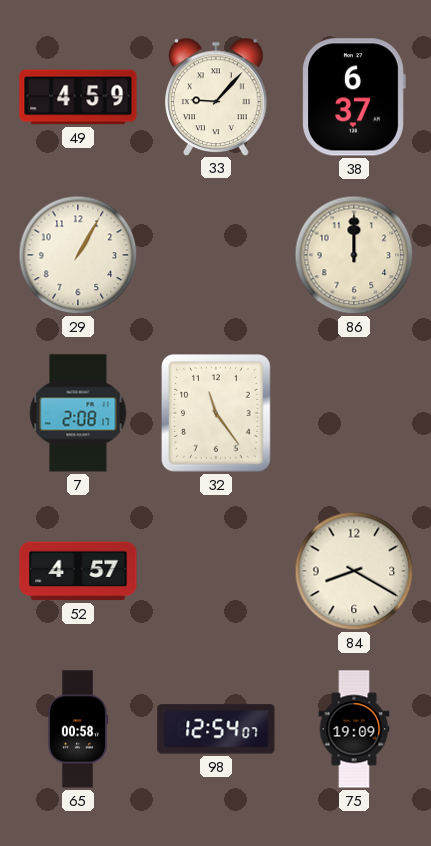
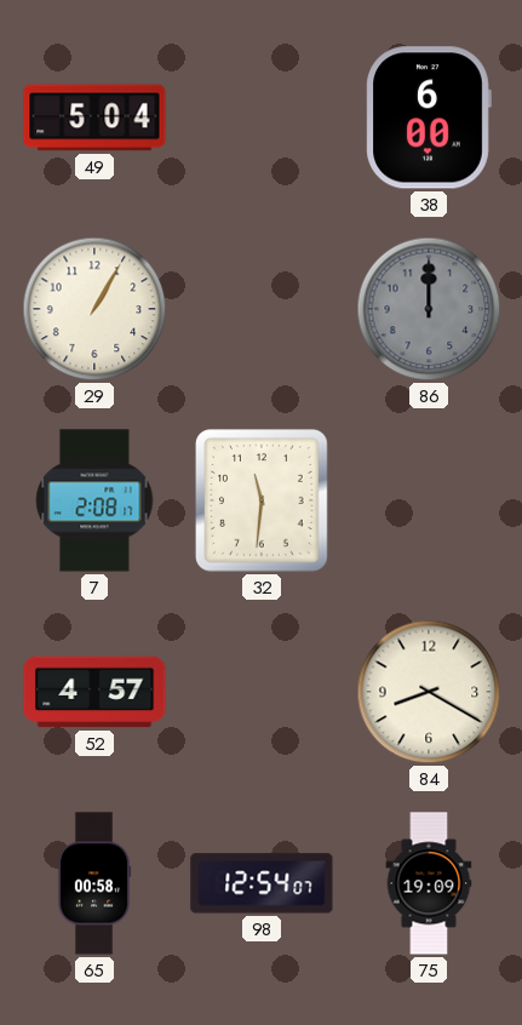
49: 4:59 -> 5:04 (94, 118)
33: 9:07 -> none (217, 96)
38: 6:37 -> 6:00 (429, 118)
86 dial: cream -> grey (429, 309)
32: 11:24 -> 11:31 (262, 500)
